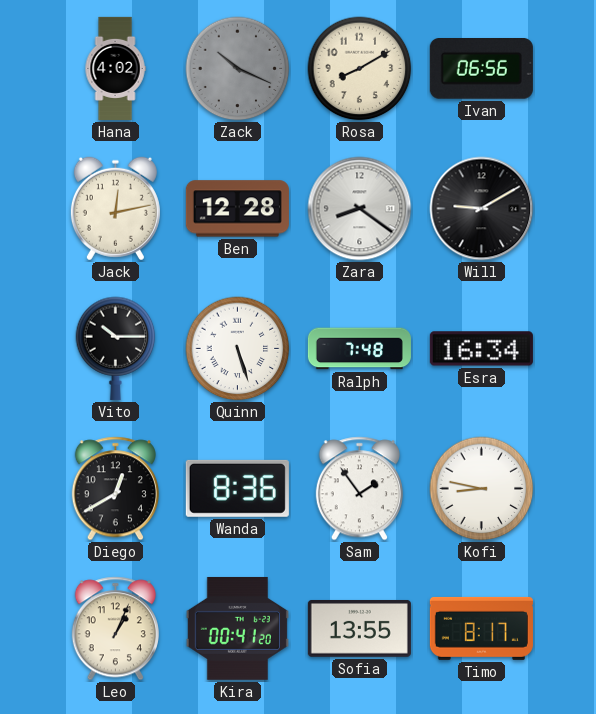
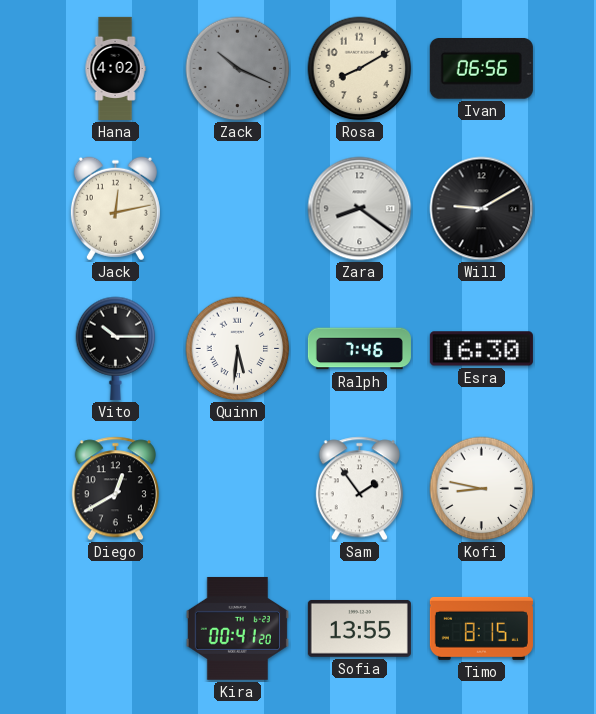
Ben: 12:28 -> none (237, 209)
Quinn: 5:27 -> 5:31 (238, 349)
Ralph: 7:48 -> 7:46 (359, 349)
Esra: 16:34 -> 16:30 (481, 349)
Wanda: 8:36 -> none (237, 488)
Leo: 1:04 -> none (115, 629)
Timo: 8:17 -> 8:15 (481, 628)
